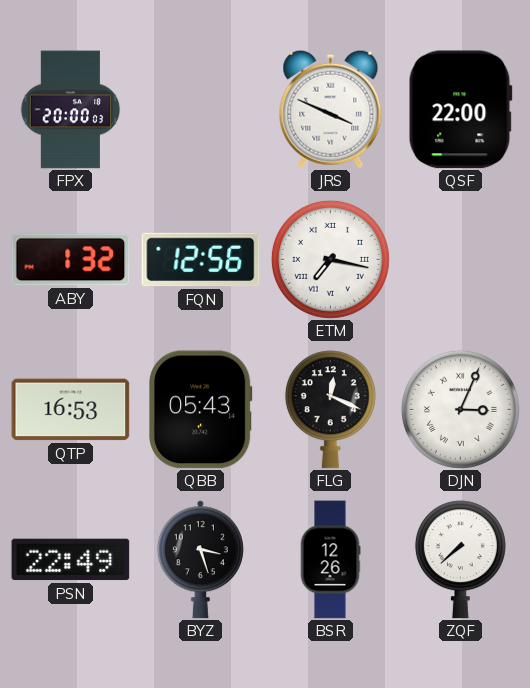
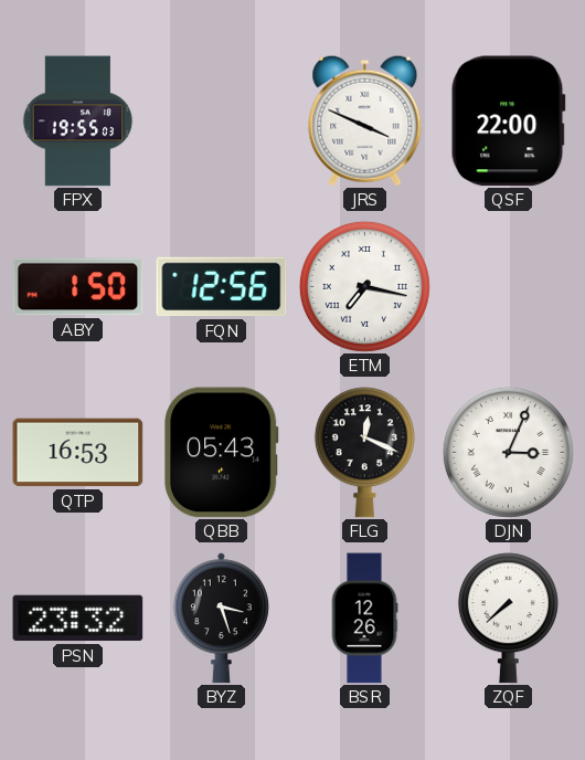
FPX: 20:00 -> 19:55 (78, 122)
ABY: 1:32 -> 1:50 (78, 287)
PSN: 22:49 -> 23:32 (78, 619)
